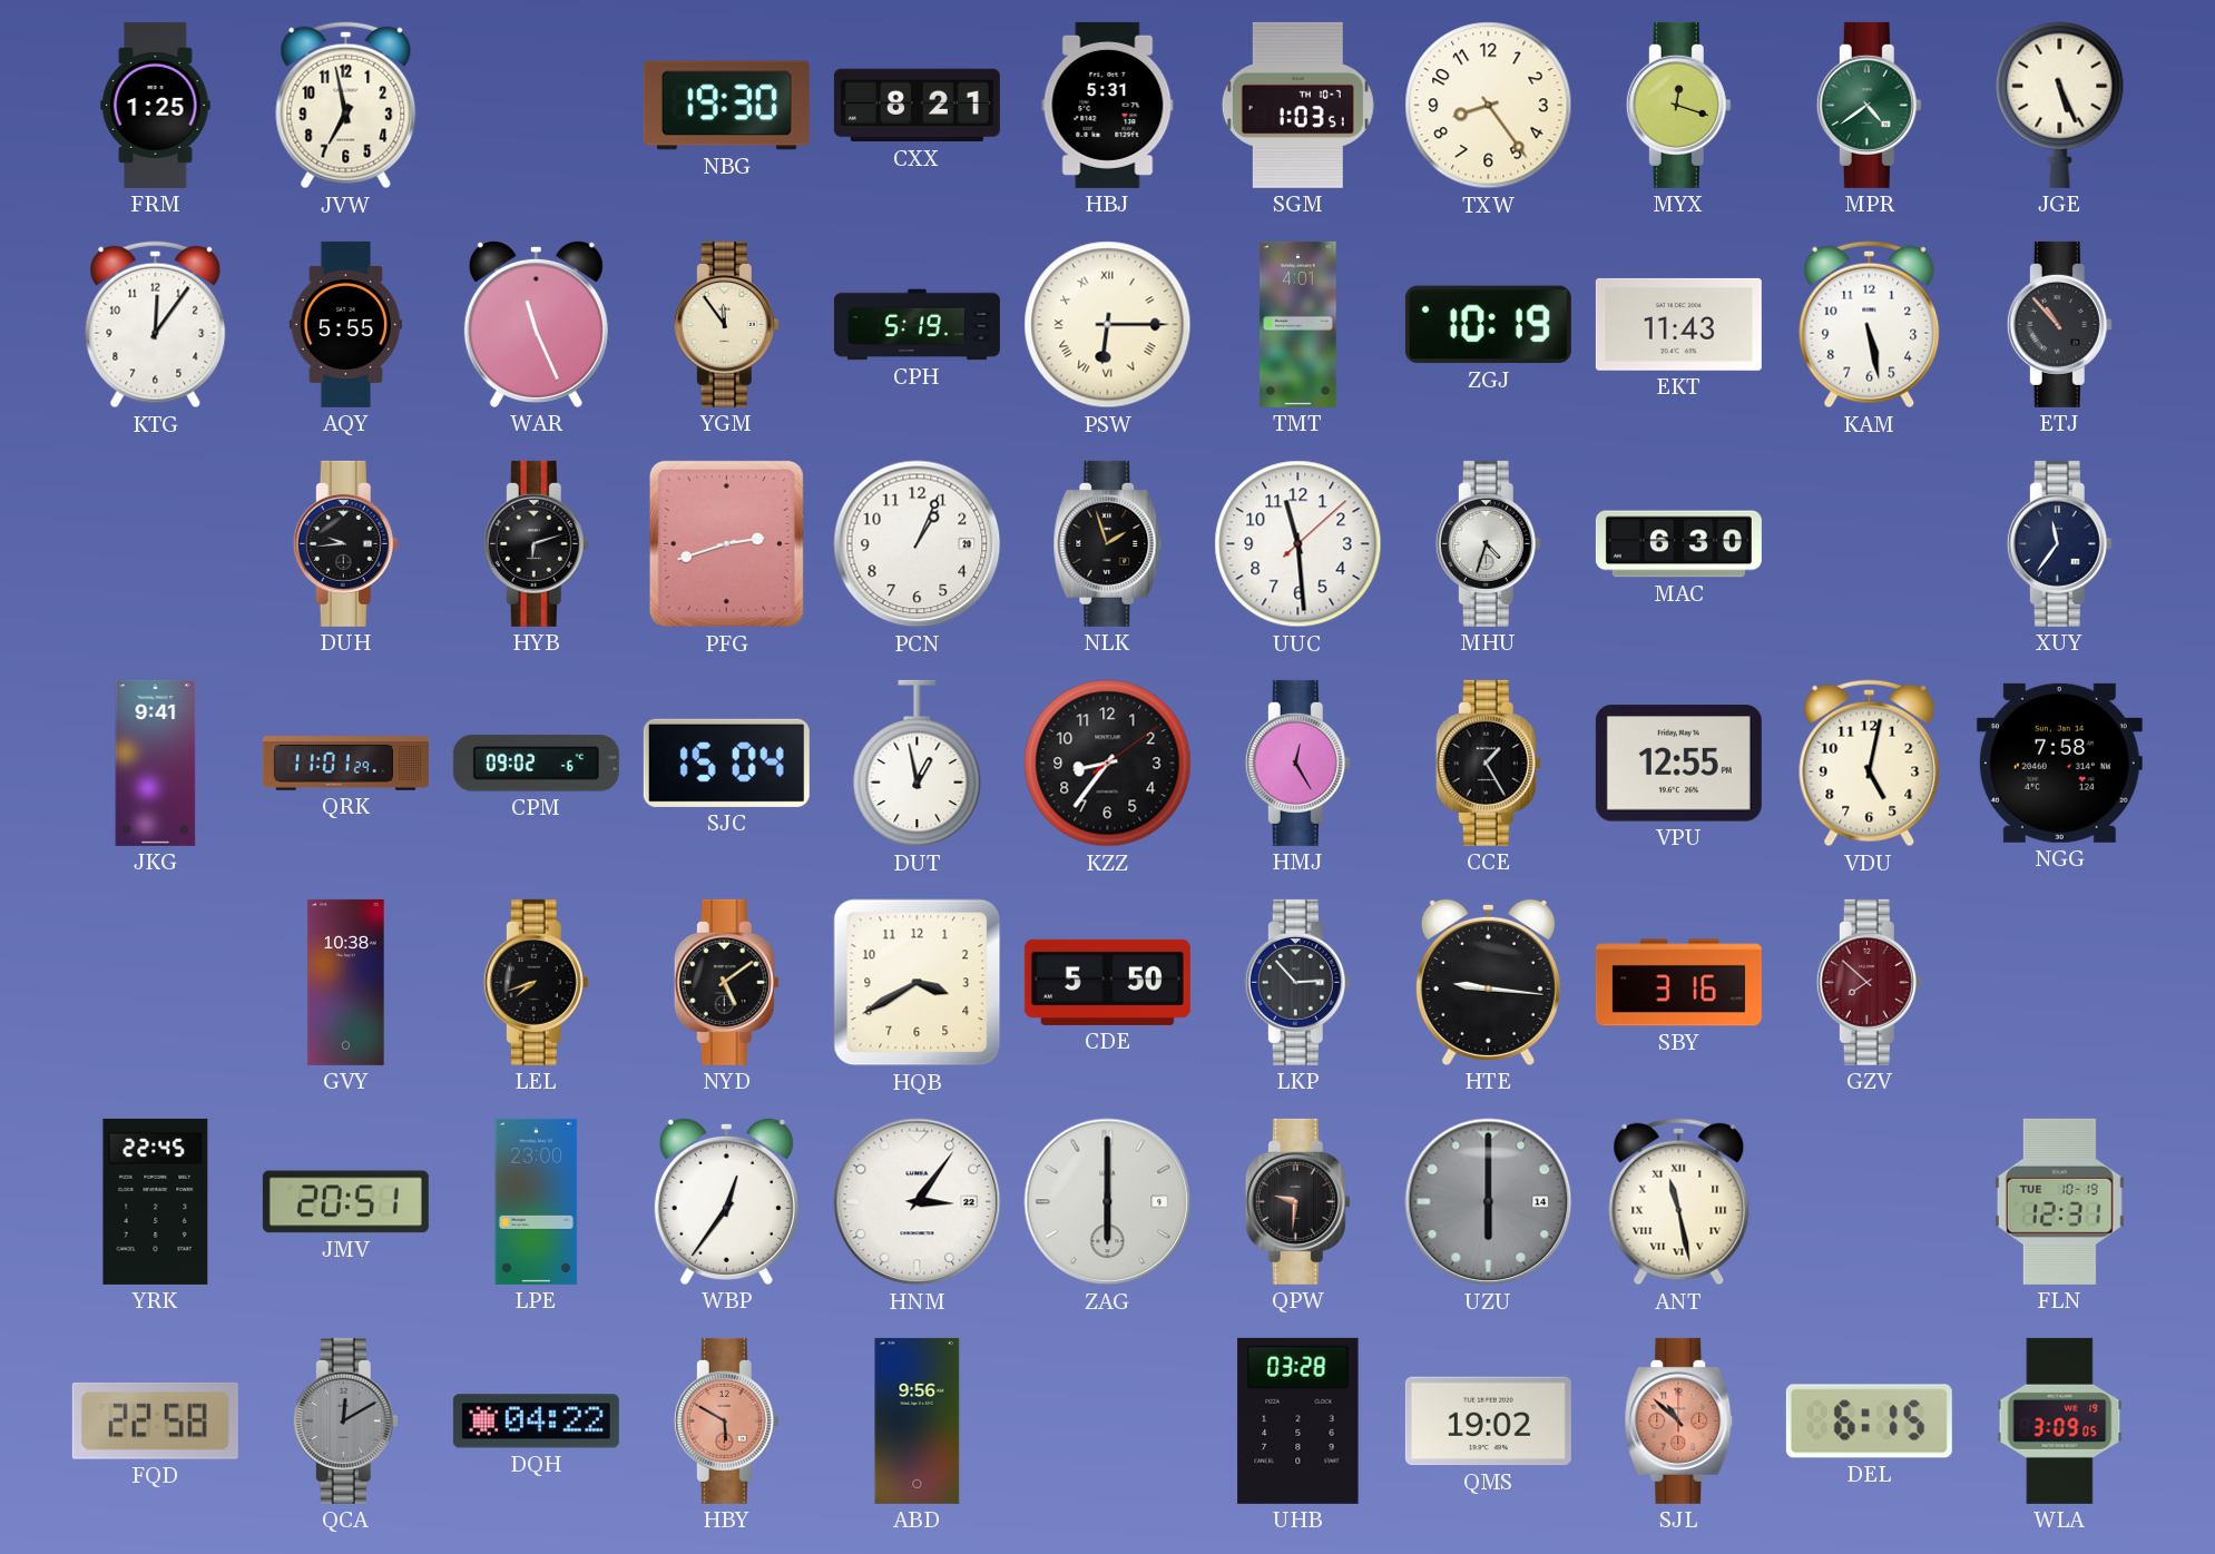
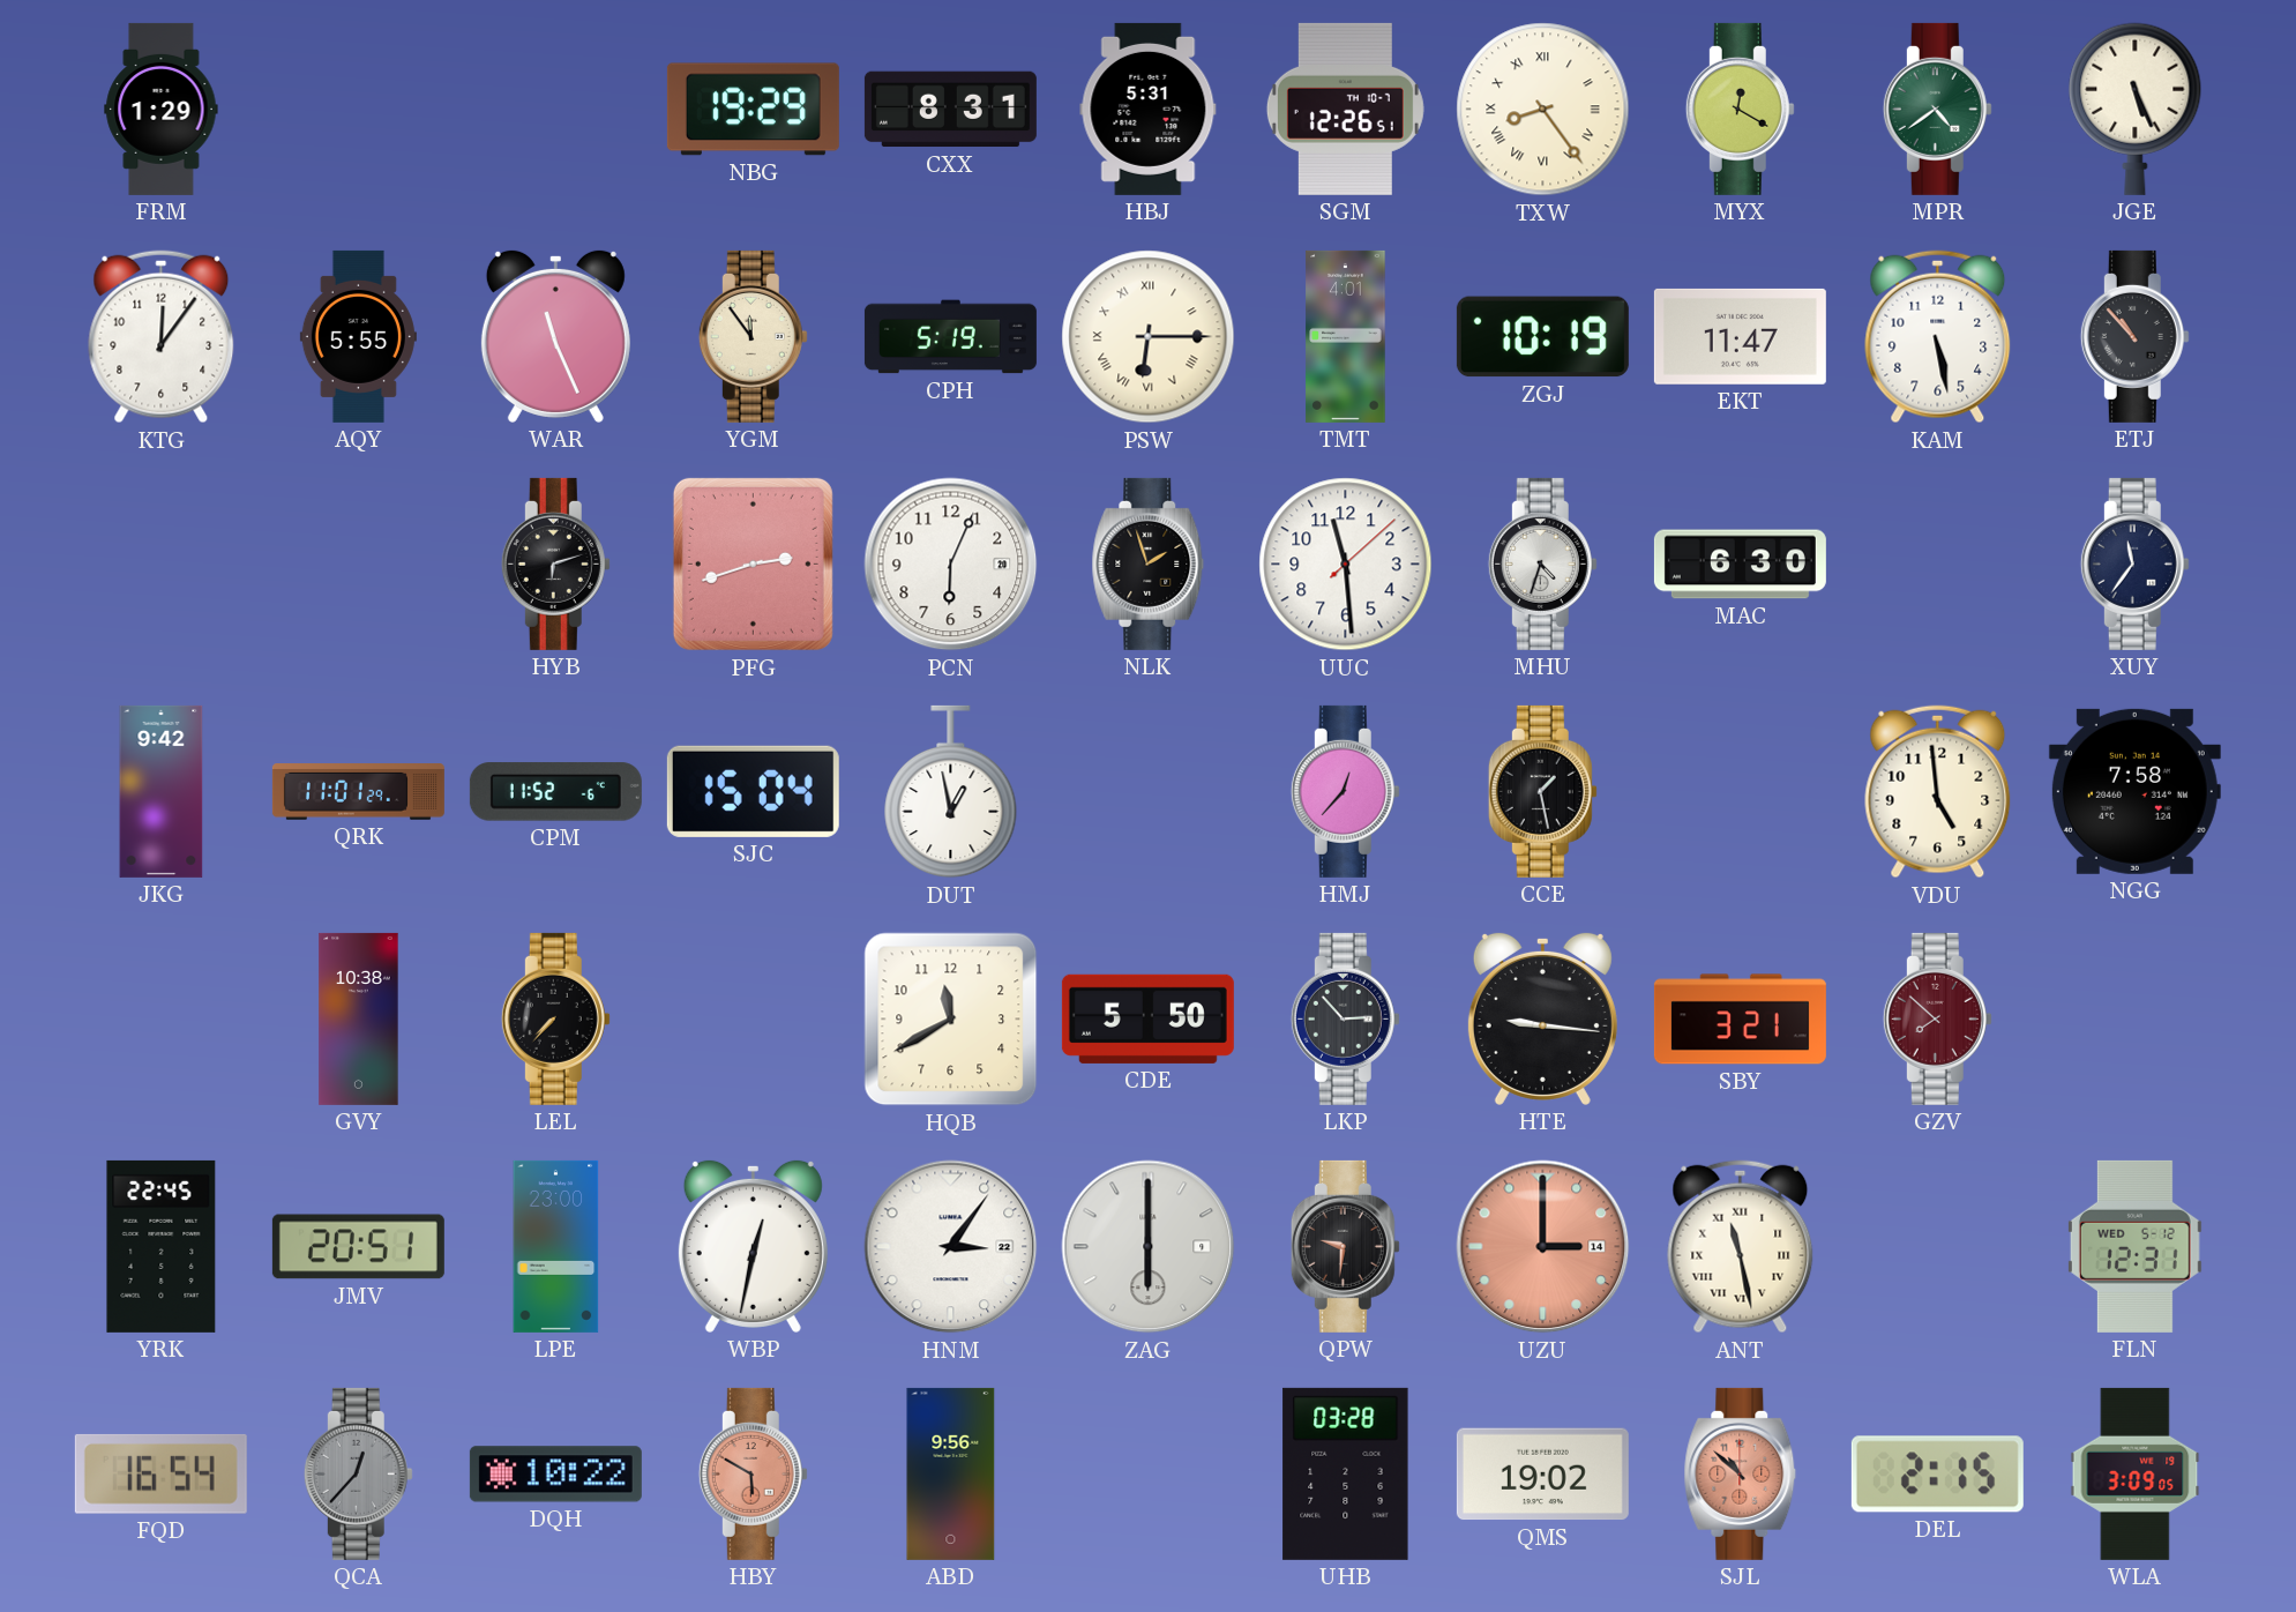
FRM: 1:25 -> 1:29 (162, 109)
JVW: 6:58 -> none (346, 106)
NBG: 19:30 -> 19:29 (753, 110)
CXX: 8:21 -> 8:31 (950, 110)
SGM: 1:03 -> 12:26 (1345, 109)
TXW numerals: Arabic -> Roman (1543, 110)
MYX: 12:18 -> 12:20 (1740, 109)
EKT: 11:43 -> 11:47 (1740, 336)
DUH: 9:44 -> none (345, 543)
PCN: 1:04 -> 6:04 (951, 565)
JKG: 9:41 -> 9:42 (162, 791)
CPM: 09:02 -> 11:52 (555, 792)
KZZ: 8:36 -> none (1108, 764)
HMJ: 12:25 -> 12:37 (1345, 791)
CCE: 1:25 -> 1:28 (1542, 791)
VPU: 12:55 -> none (1678, 764)
VDU: 5:02 -> 4:59 (1938, 792)
LEL: 7:42 -> 7:37 (555, 1018)
NYD: 5:09 -> none (726, 982)
HQB: 3:40 -> 11:40 (951, 1020)
SBY: 3:16 -> 3:21 (1740, 1020)
WBP: 12:36 -> 12:32 (753, 1246)
UZU: 6:00 -> 3:00 (1543, 1247)
UZU dial: grey -> salmon (1543, 1247)
FLN date: TUE 10-19 -> WED 5-12 (2134, 1246)
FQD: 22:58 -> 16:54 (160, 1473)
QCA: 12:10 -> 12:37 (358, 1473)
DQH: 04:22 -> 10:22 (555, 1475)
DEL: 6:15 -> 2:15 (1937, 1475)
